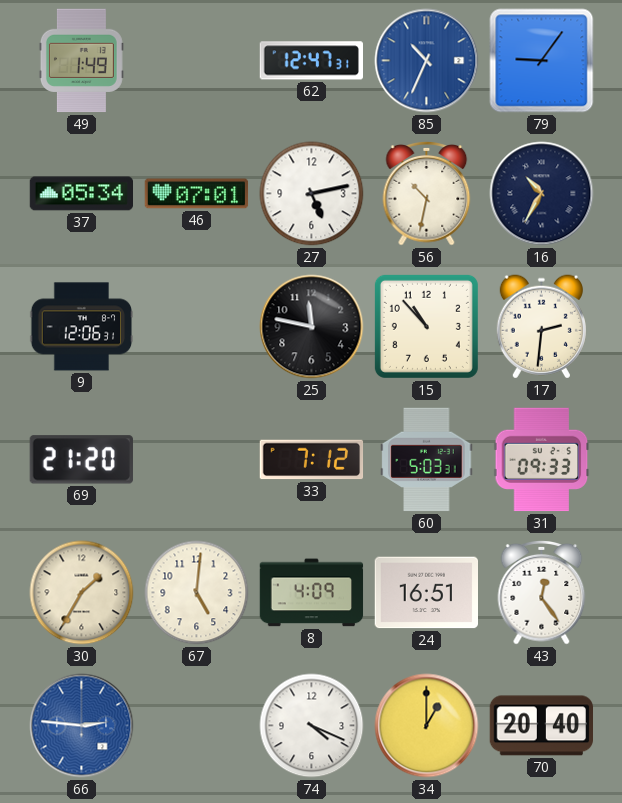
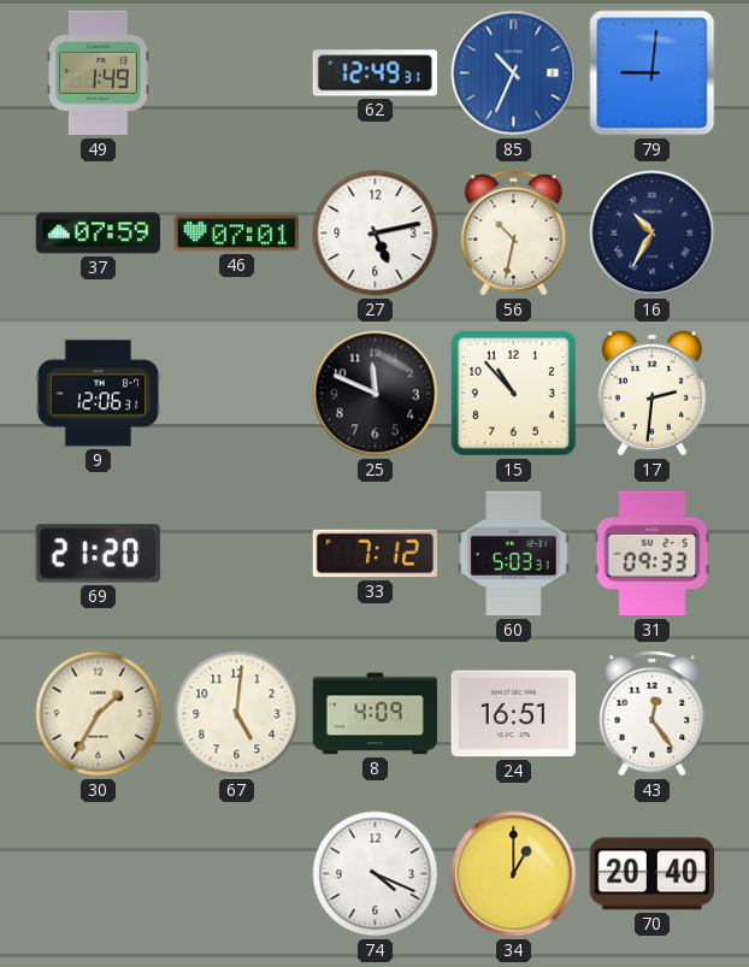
62: 12:47 -> 12:49 (374, 73)
79: 9:06 -> 9:01 (653, 73)
37: 05:34 -> 07:59 (99, 234)
25: 11:47 -> 11:49 (376, 394)
66: 2:46 -> none (82, 726)
